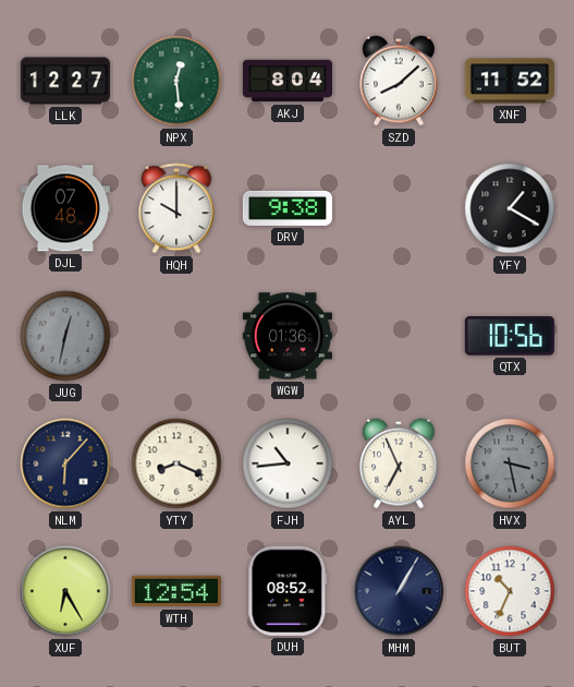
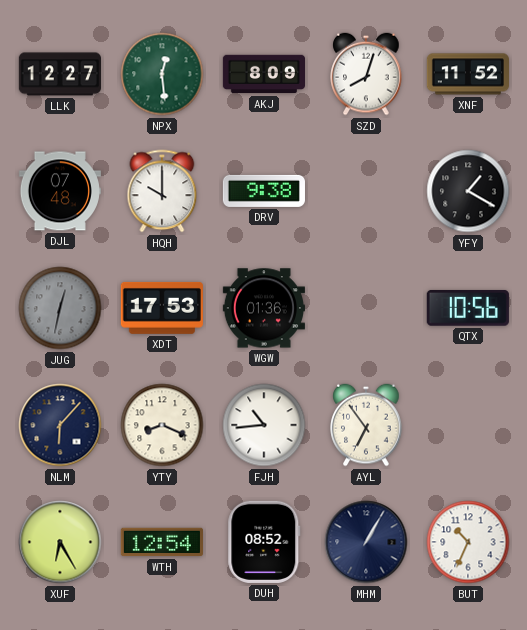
AKJ: 8:04 -> 8:09 (263, 74)
SZD: 8:08 -> 8:03 (366, 74)
XDT: none -> 17:53 (162, 308)
AYL: 6:56 -> 6:54 (366, 425)
HVX: 3:28 -> none (510, 463)
